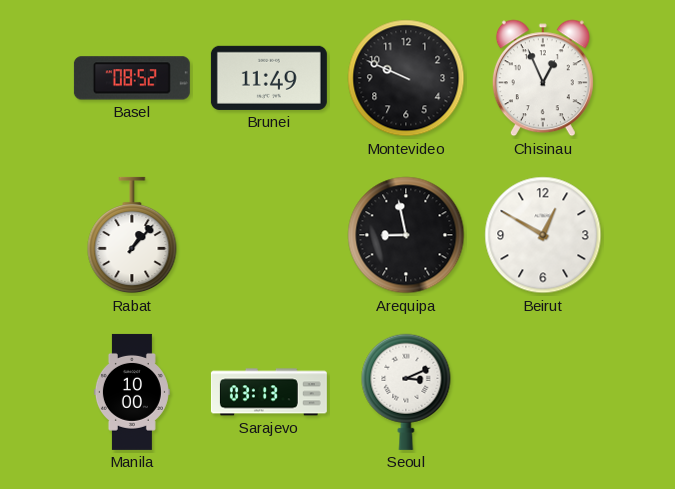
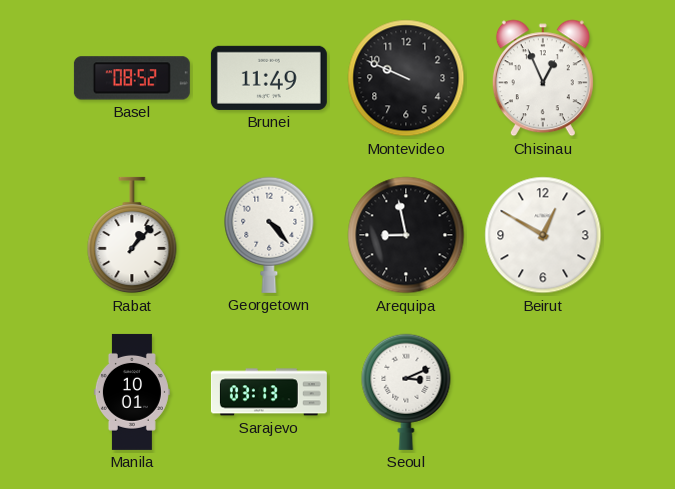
Georgetown: none -> 4:23 (269, 235)
Manila: 10:00 -> 10:01 (132, 392)
